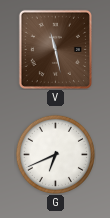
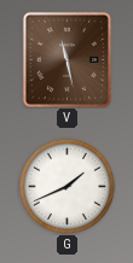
G: 6:41 -> 1:41 (66, 186)
